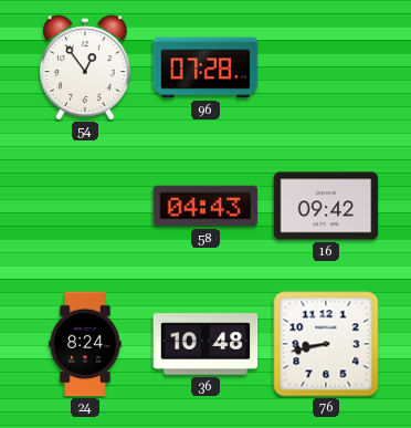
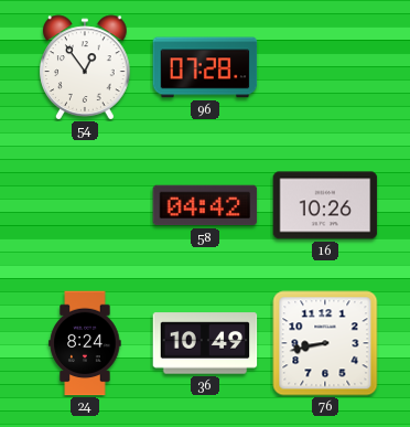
58: 04:43 -> 04:42 (205, 205)
16: 09:42 -> 10:26 (325, 205)
36: 10:48 -> 10:49 (205, 343)
